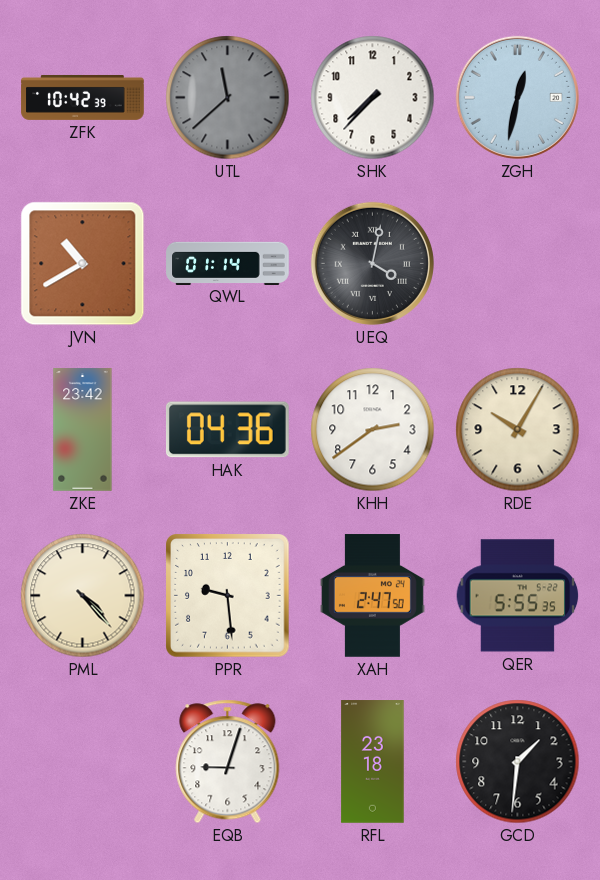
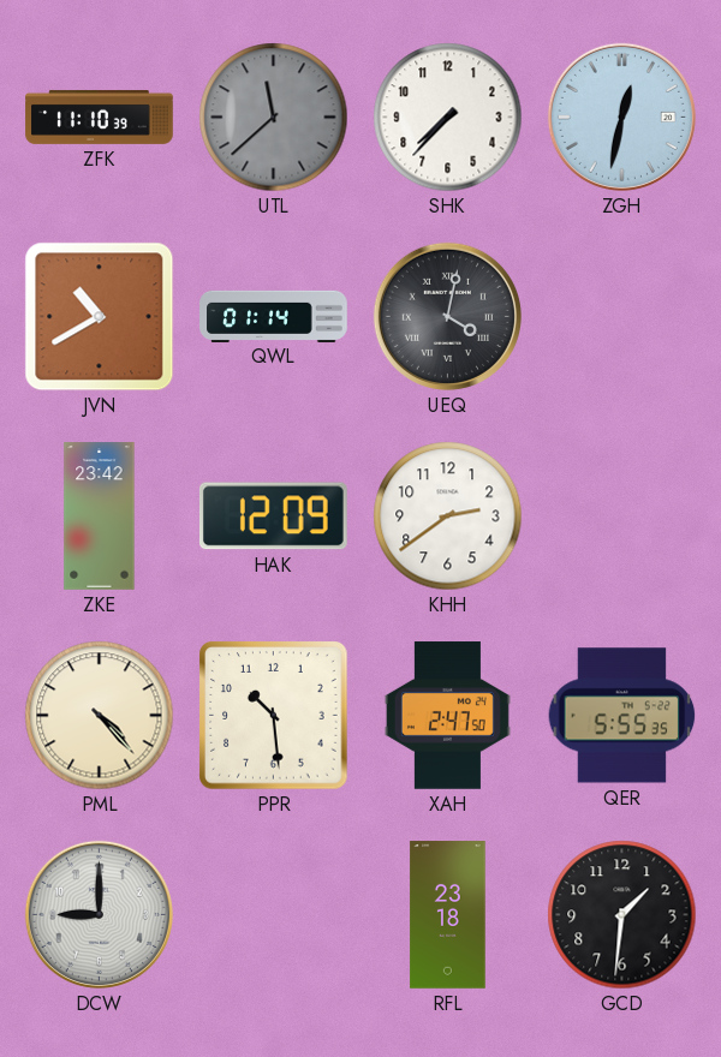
ZFK: 10:42 -> 11:10 (100, 117)
HAK: 04:36 -> 12:09 (273, 516)
RDE: 10:05 -> none (518, 430)
PPR: 9:29 -> 10:29 (274, 716)
DCW: none -> 9:00 (99, 914)
EQB: 9:03 -> none (228, 762)
